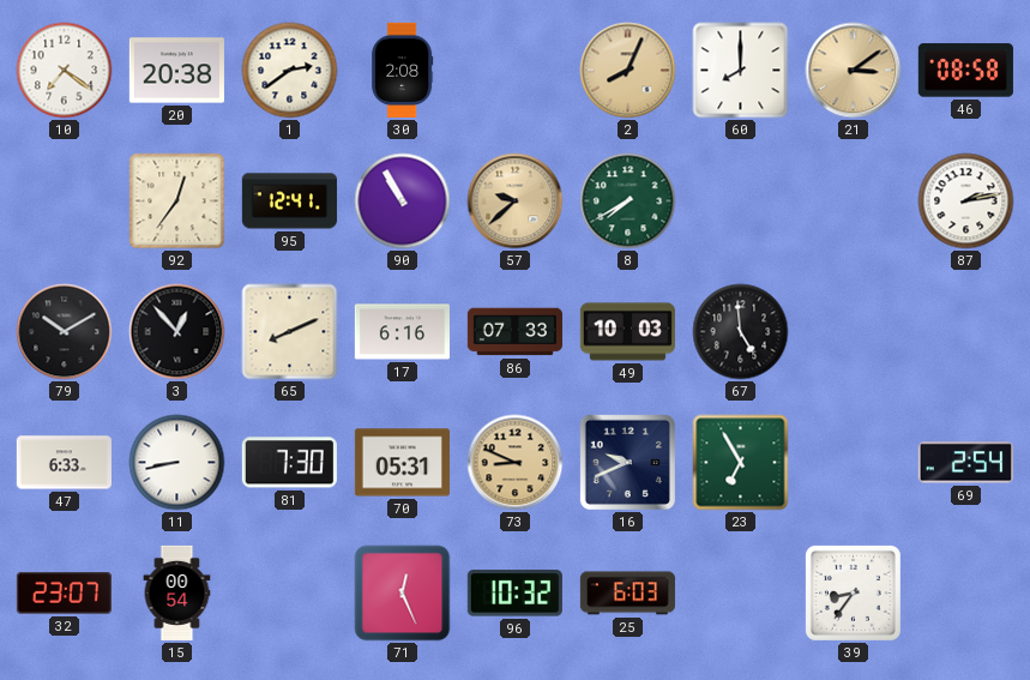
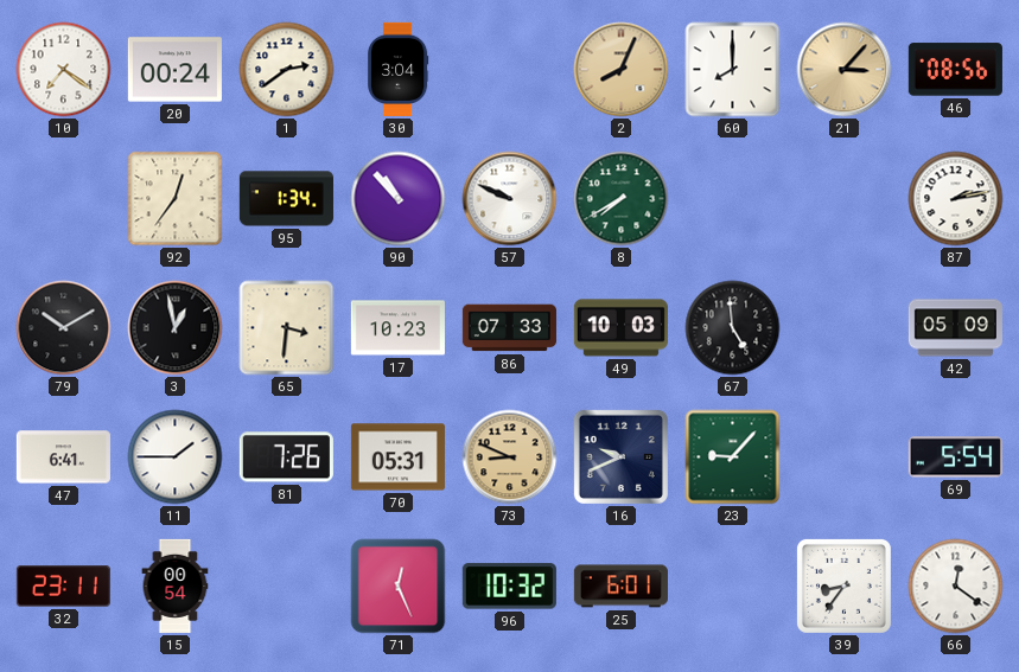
20: 20:38 -> 00:24 (174, 70)
30: 2:08 -> 3:04 (399, 69)
21: 3:09 -> 3:07 (845, 70)
46: 08:58 -> 08:56 (955, 70)
95: 12:41 -> 1:34 (286, 199)
90: 10:55 -> 10:53 (399, 199)
57: 9:38 -> 9:49 (510, 199)
57 dial: champagne -> white (510, 199)
3: 12:53 -> 12:58 (176, 328)
65: 8:11 -> 3:31 (287, 328)
17: 6:16 -> 10:23 (397, 328)
42: none -> 05:09 (955, 328)
47: 6:33 -> 6:41 (63, 457)
11: 8:43 -> 1:45 (176, 457)
81: 7:30 -> 7:26 (286, 457)
23: 6:55 -> 9:07 (733, 457)
69: 2:54 -> 5:54 (955, 457)
32: 23:07 -> 23:11 (63, 587)
25: 6:03 -> 6:01 (620, 587)
66: none -> 12:21 (956, 587)
